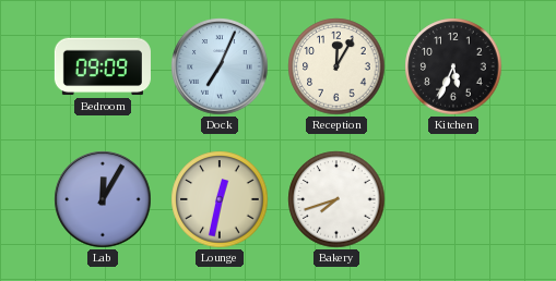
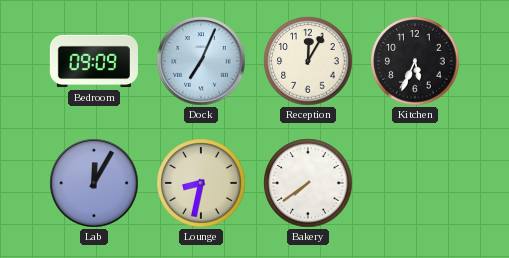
Lounge: 12:32 -> 8:32 (201, 183)
Bakery: 7:42 -> 7:39 (308, 183)
